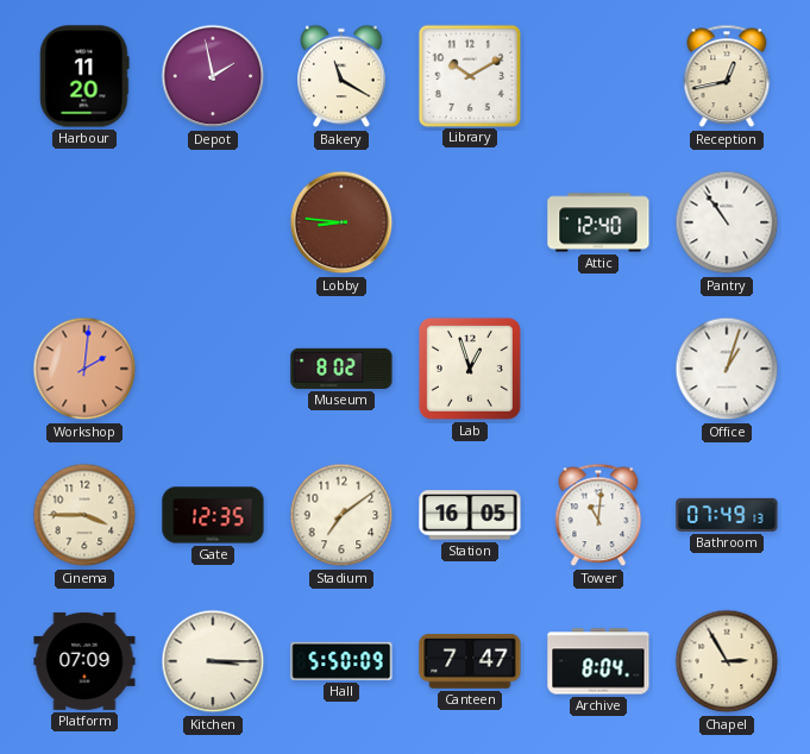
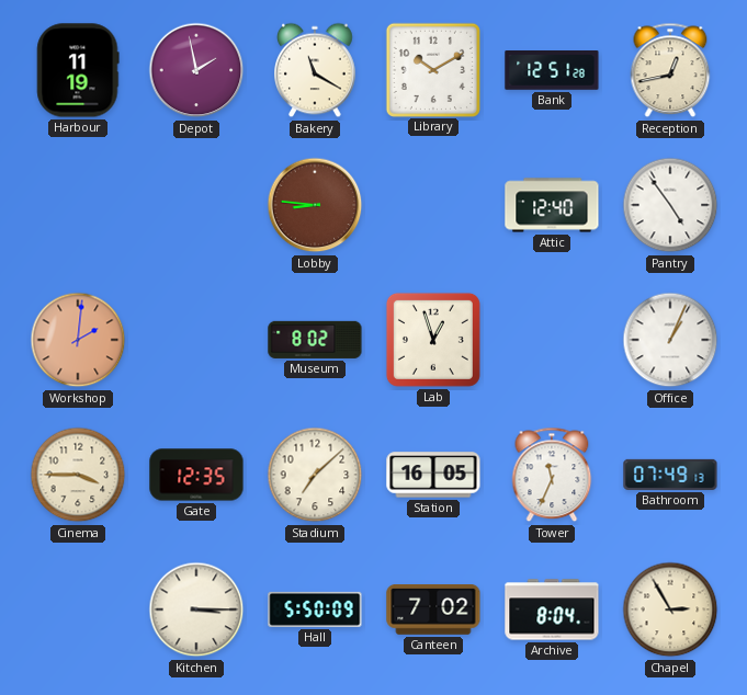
Harbour: 11:20 -> 11:19 (78, 70)
Bank: none -> 12:51 (552, 71)
Pantry: 10:54 -> 4:54 (670, 205)
Office: 1:03 -> 1:04 (670, 340)
Stadium: 7:09 -> 7:08 (315, 475)
Tower: 11:01 -> 11:34 (552, 475)
Platform: 07:09 -> none (84, 661)
Canteen: 7:47 -> 7:02 (433, 611)
